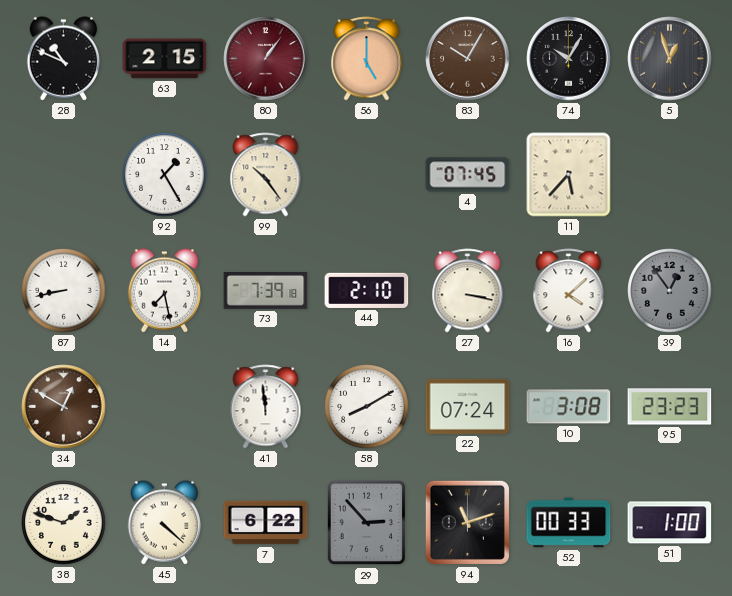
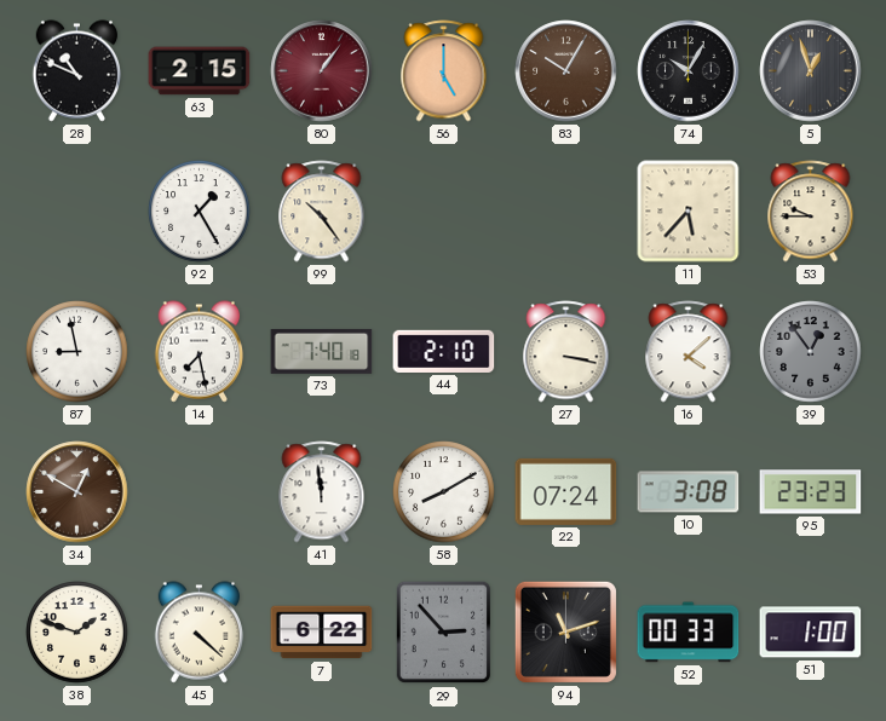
4: 07:45 -> none (468, 175)
53: none -> 9:45 (811, 212)
87: 8:43 -> 8:58 (77, 352)
73: 7:39 -> 7:40 (322, 352)
